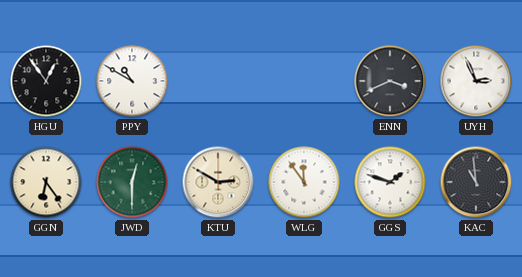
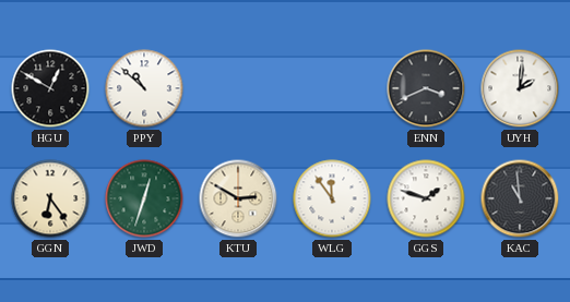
HGU: 12:54 -> 12:50 (50, 88)
PPY: 10:50 -> 10:52 (144, 88)
UYH: 2:56 -> 2:01 (520, 88)
JWD: 12:30 -> 12:33 (144, 198)
